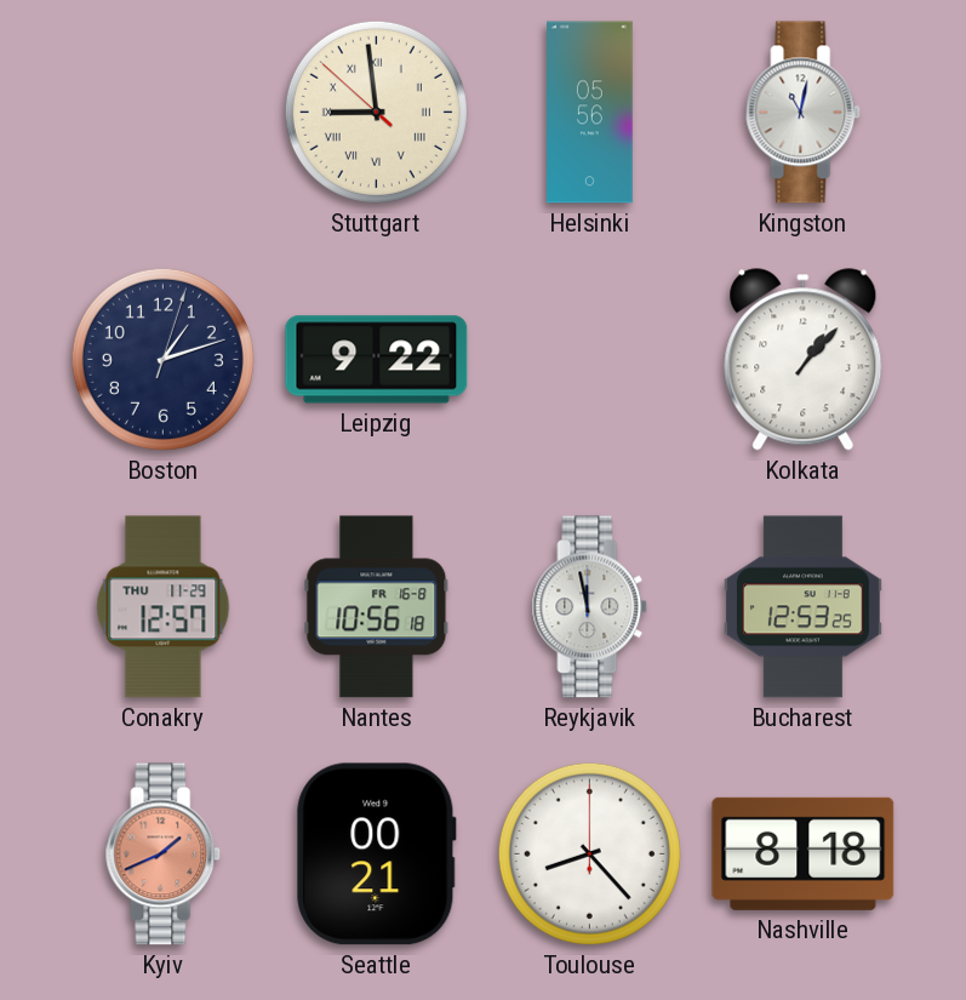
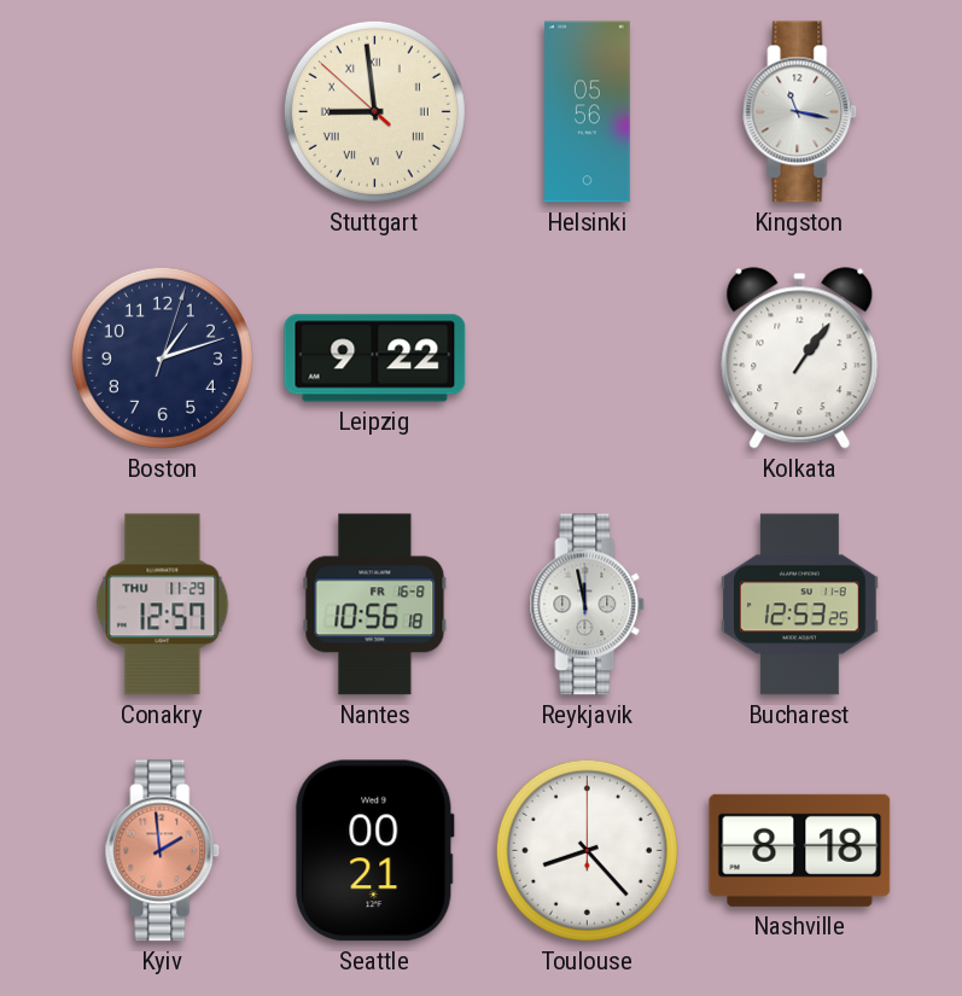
Kingston: 11:02 -> 11:17 (800, 112)
Kolkata: 1:07 -> 1:06 (800, 359)
Kyiv: 1:41 -> 1:59 (163, 851)
